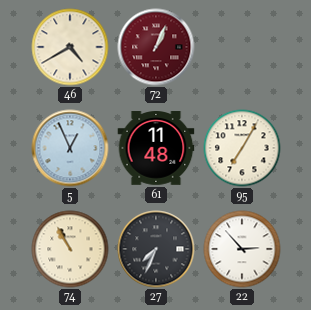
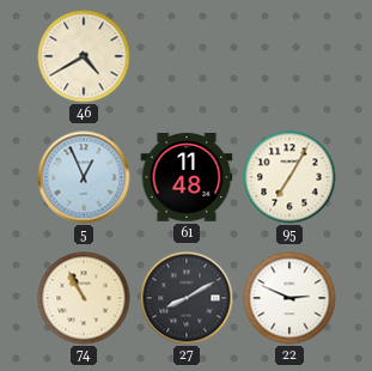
72: 1:04 -> none (156, 47)
27: 7:34 -> 8:10 (187, 298)
22: 2:53 -> 2:49 (289, 298)
